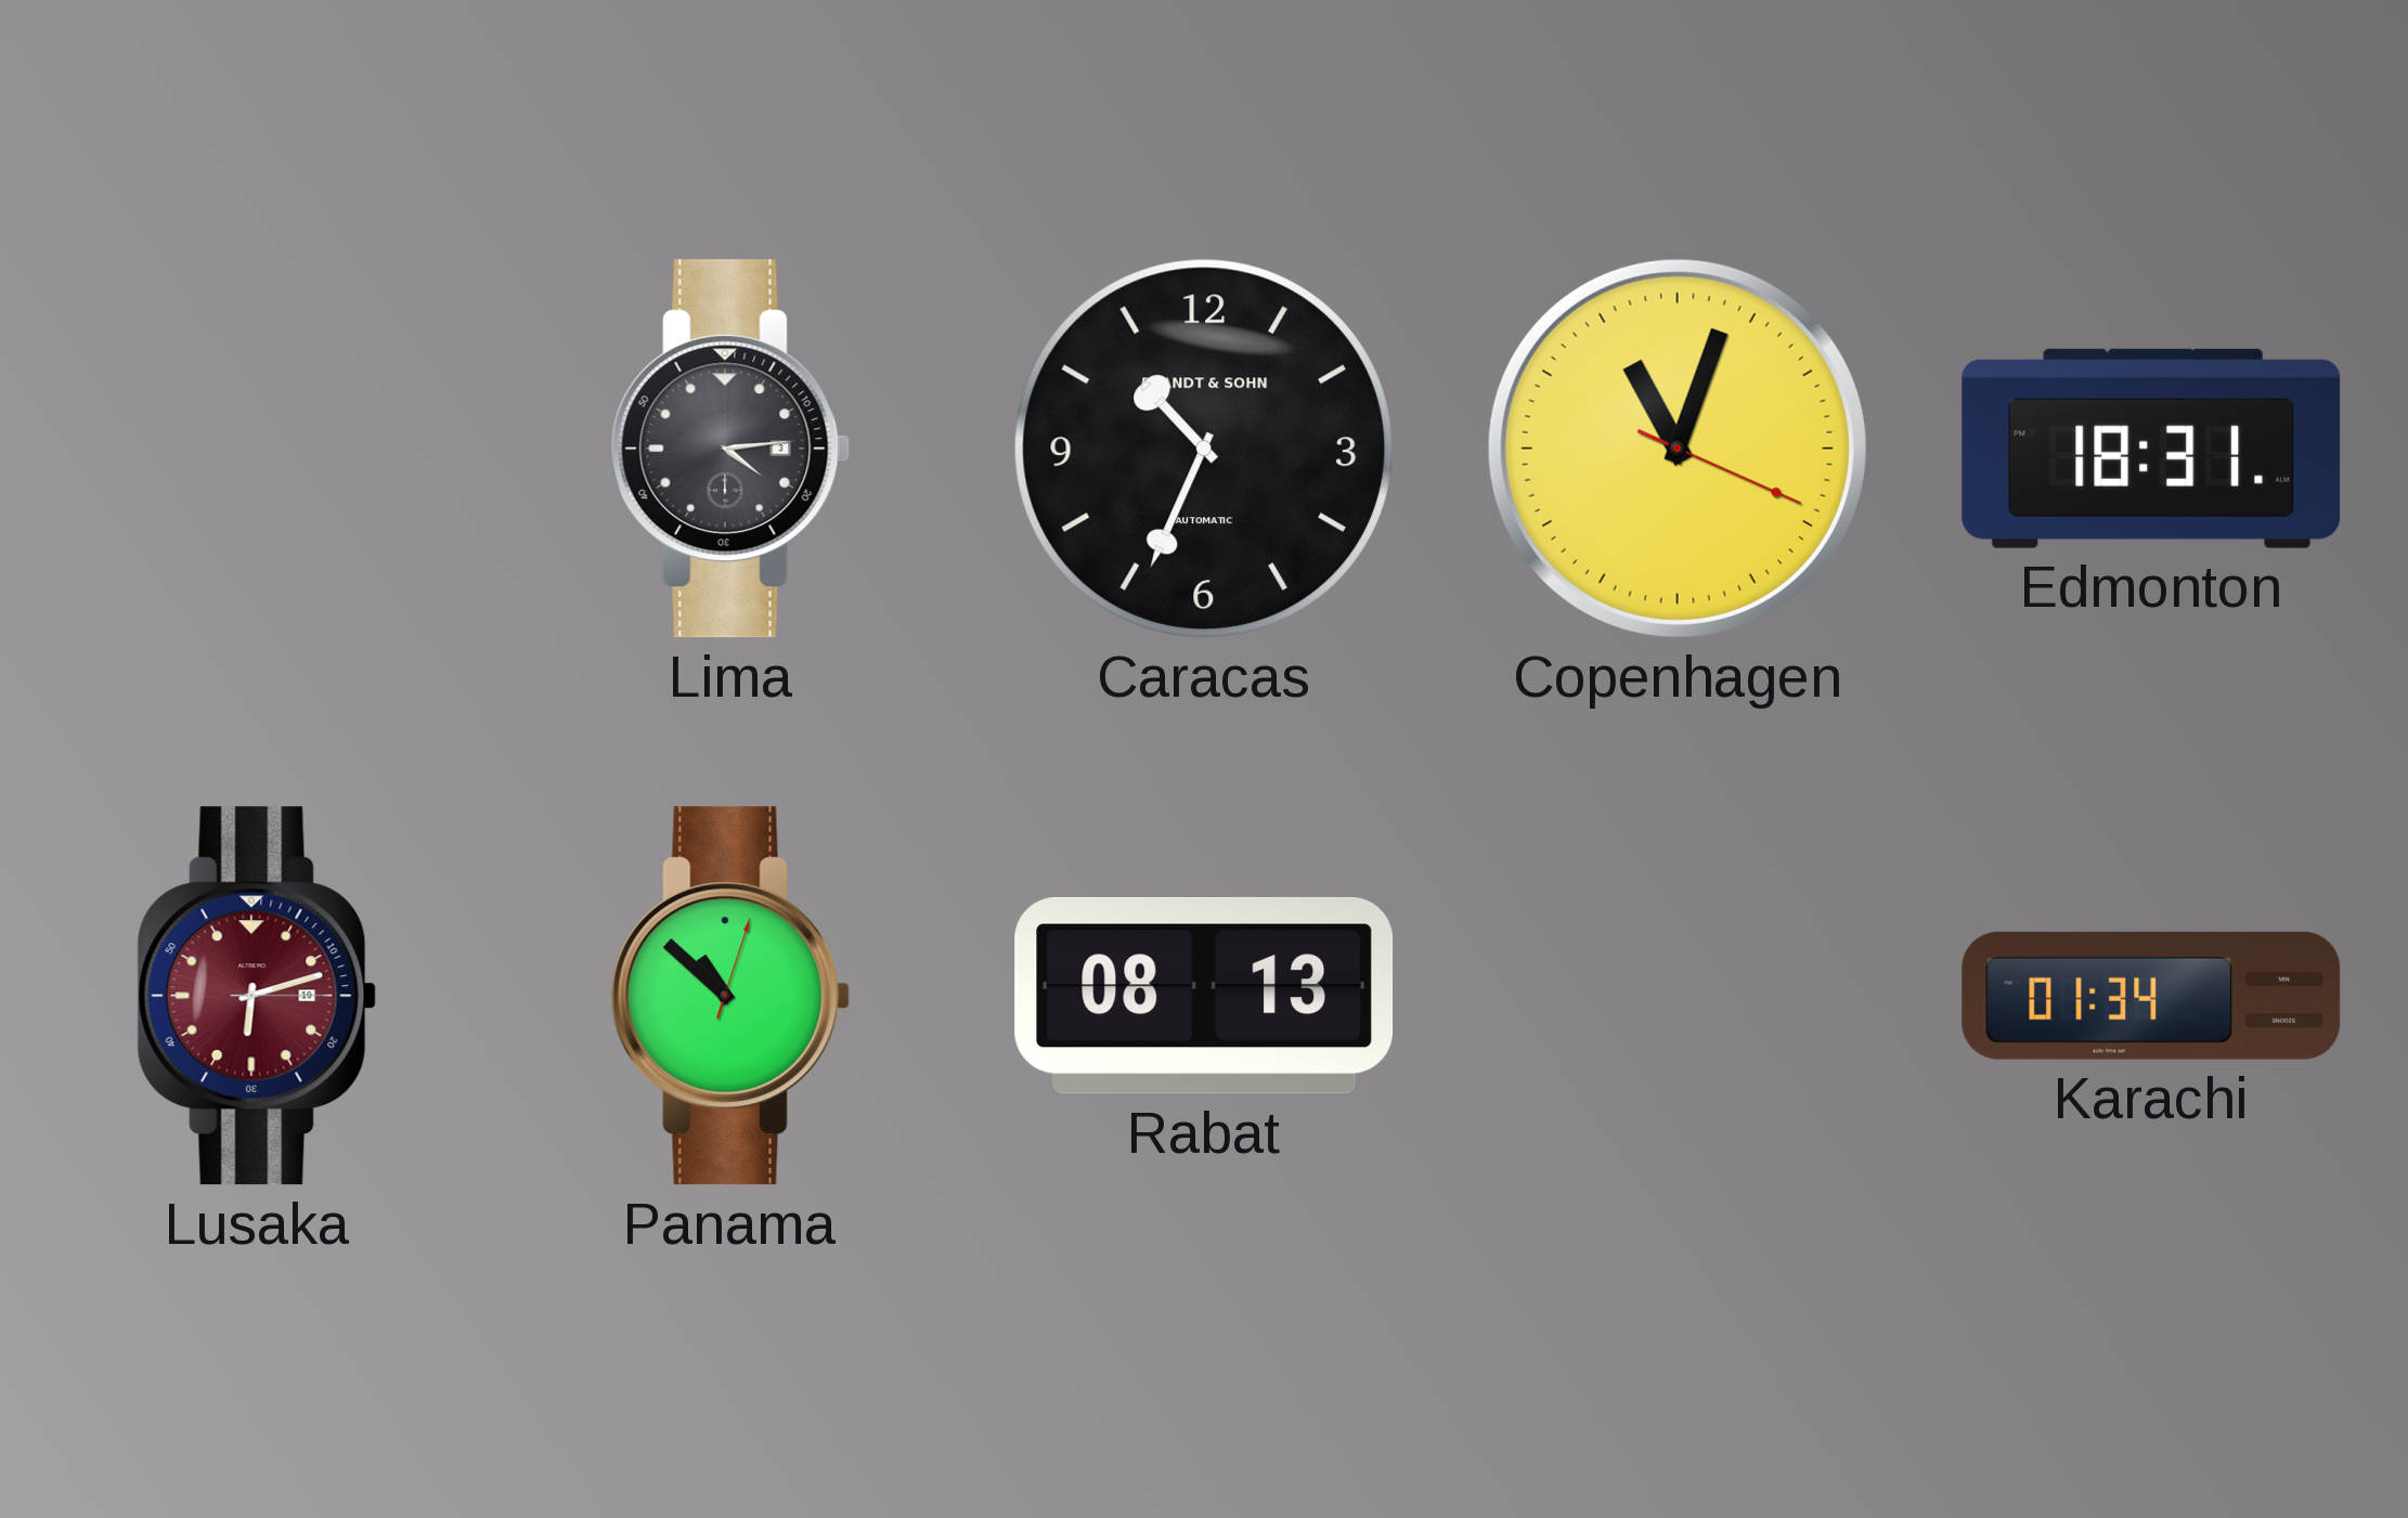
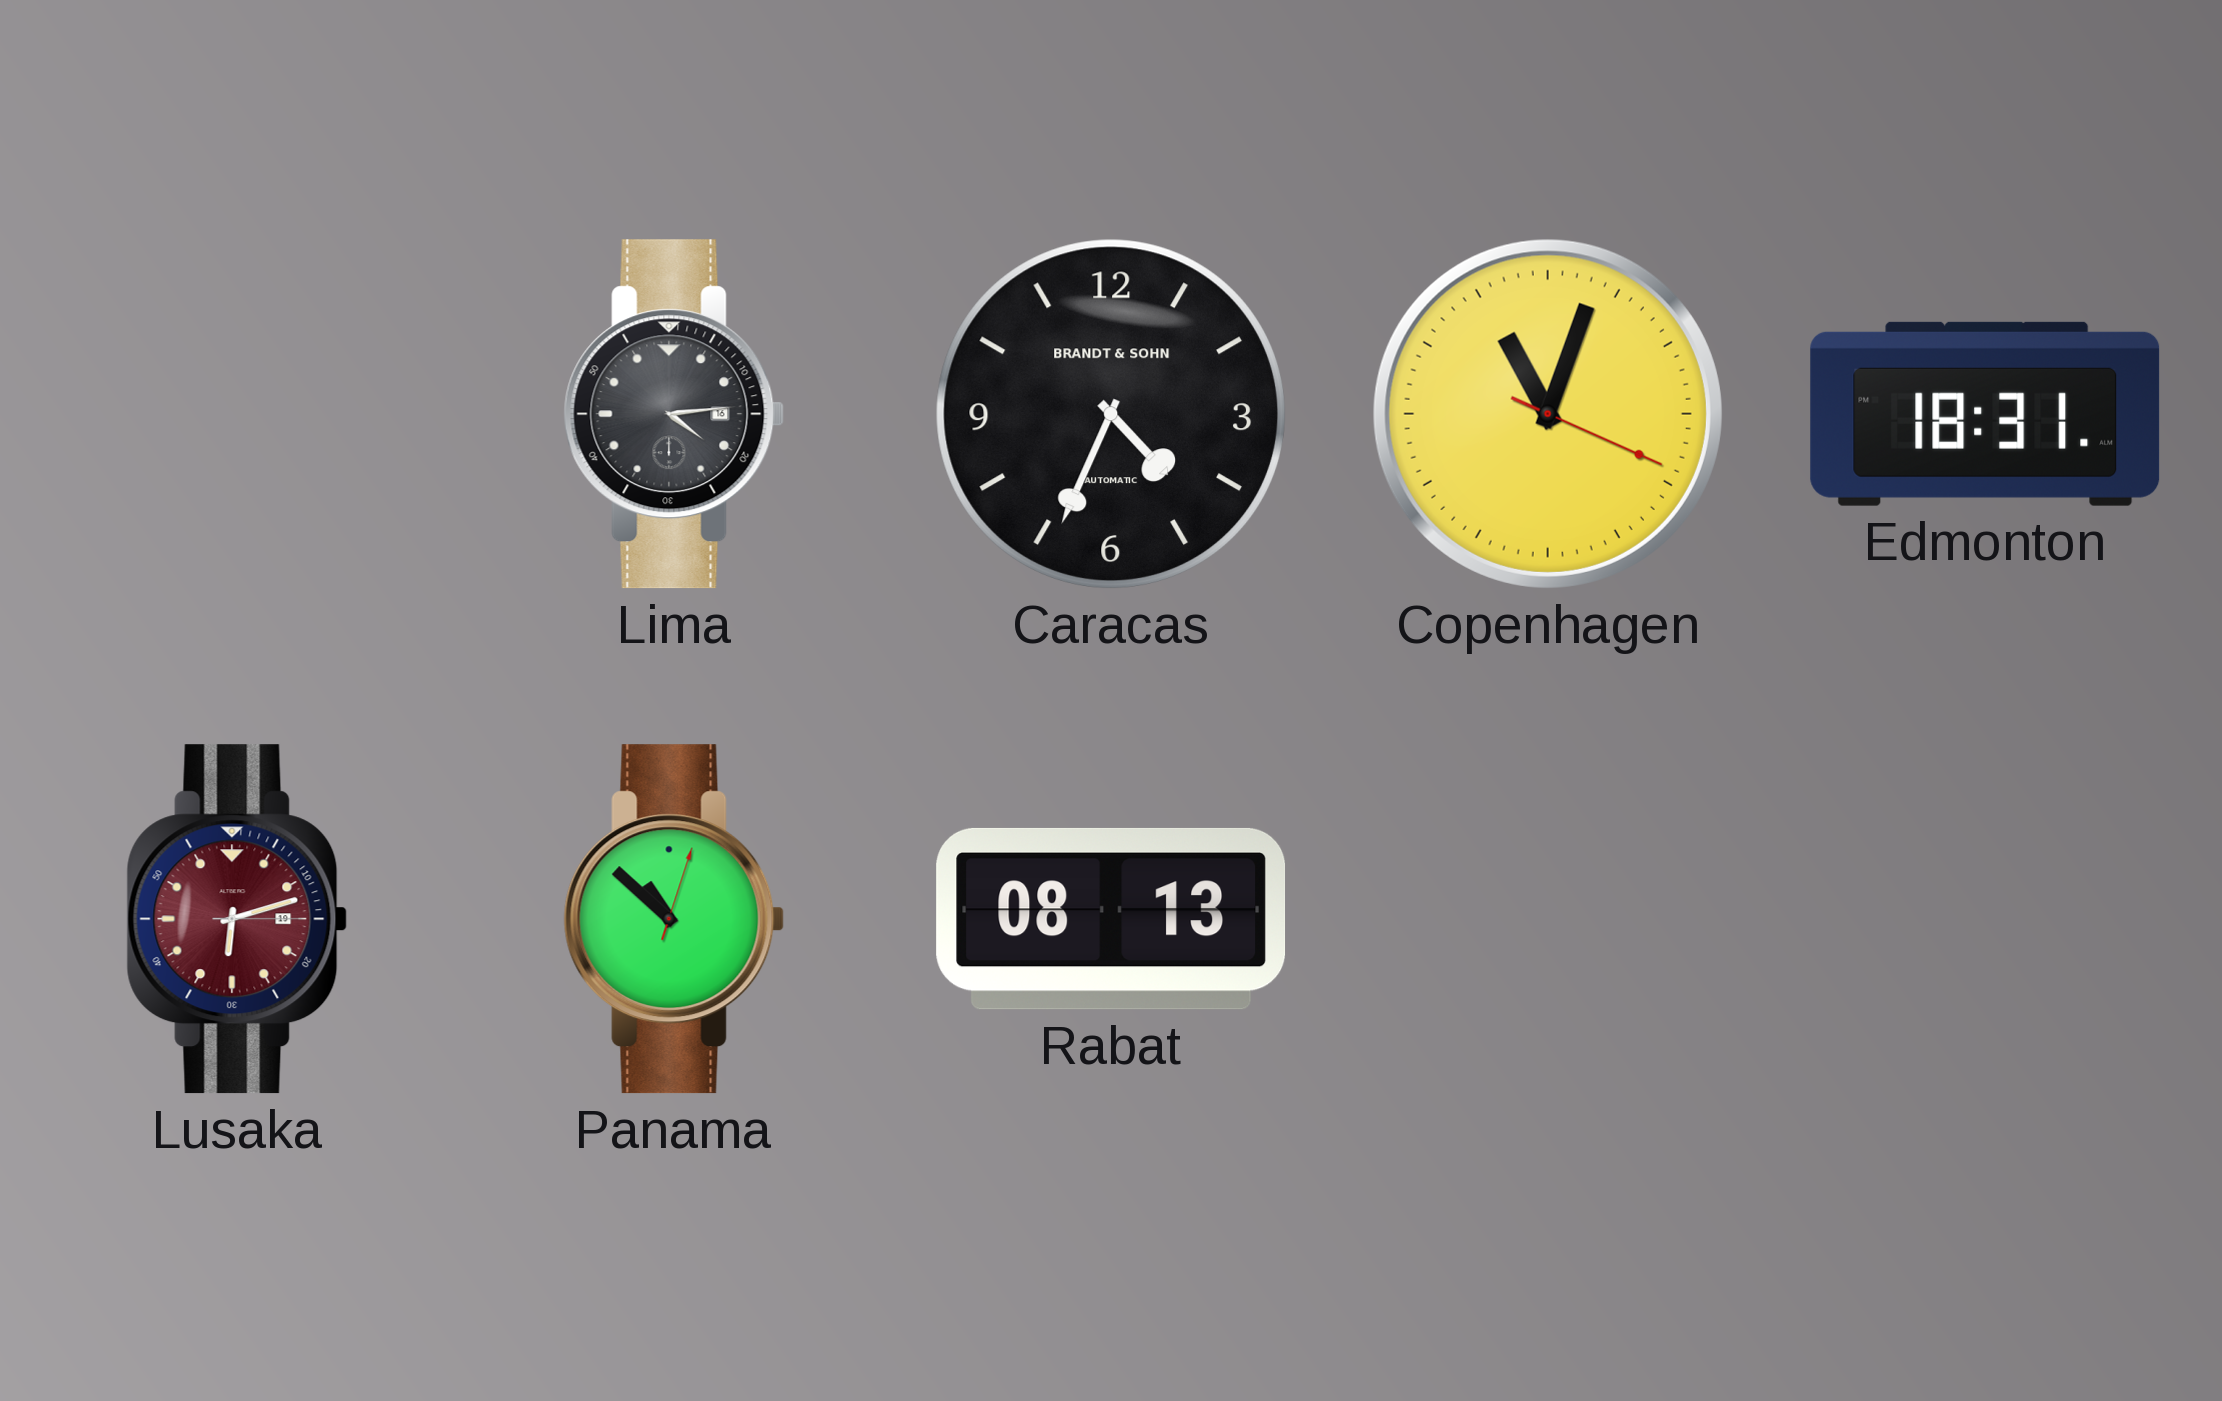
Lima date: 3 -> 16 (674, 414)
Caracas: 10:34 -> 4:34 (1111, 414)
Karachi: 01:34 -> none (2151, 996)
